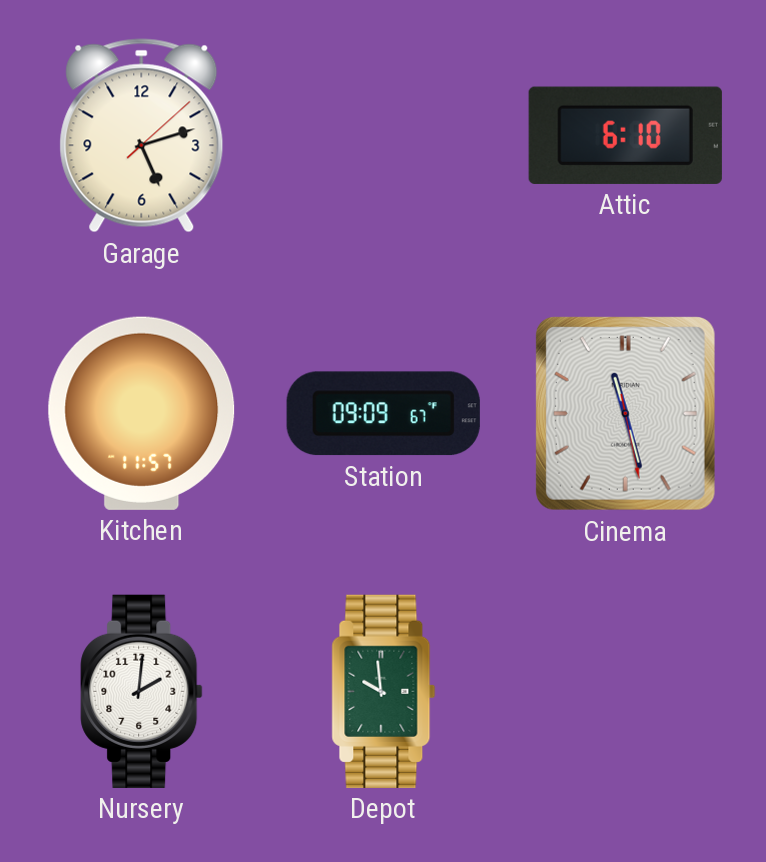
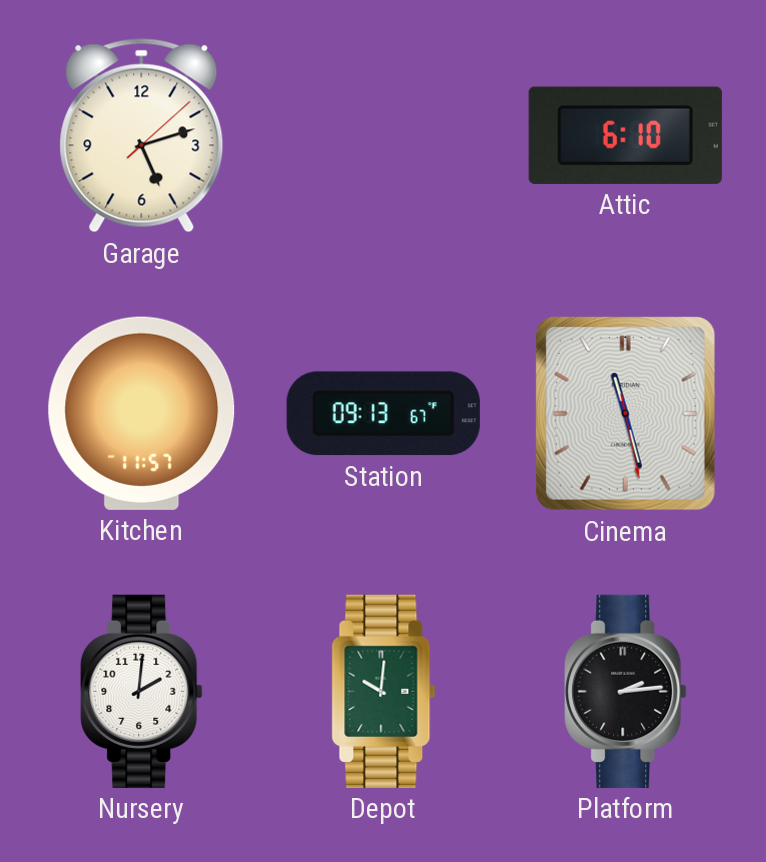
Station: 09:09 -> 09:13 (383, 414)
Depot: 9:59 -> 10:01 (384, 691)
Platform: none -> 2:14 (626, 691)
